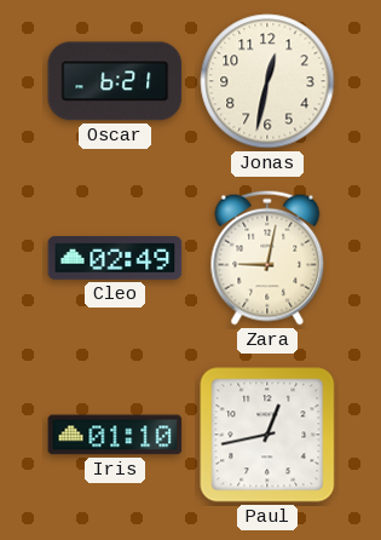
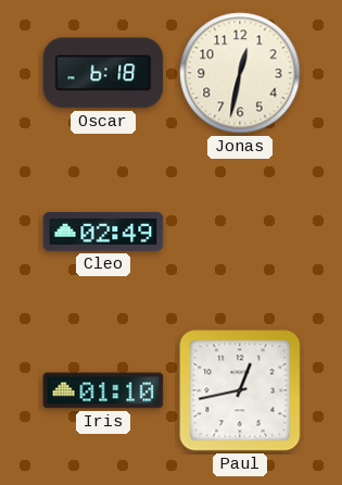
Oscar: 6:21 -> 6:18 (103, 73)
Zara: 9:02 -> none (267, 258)
